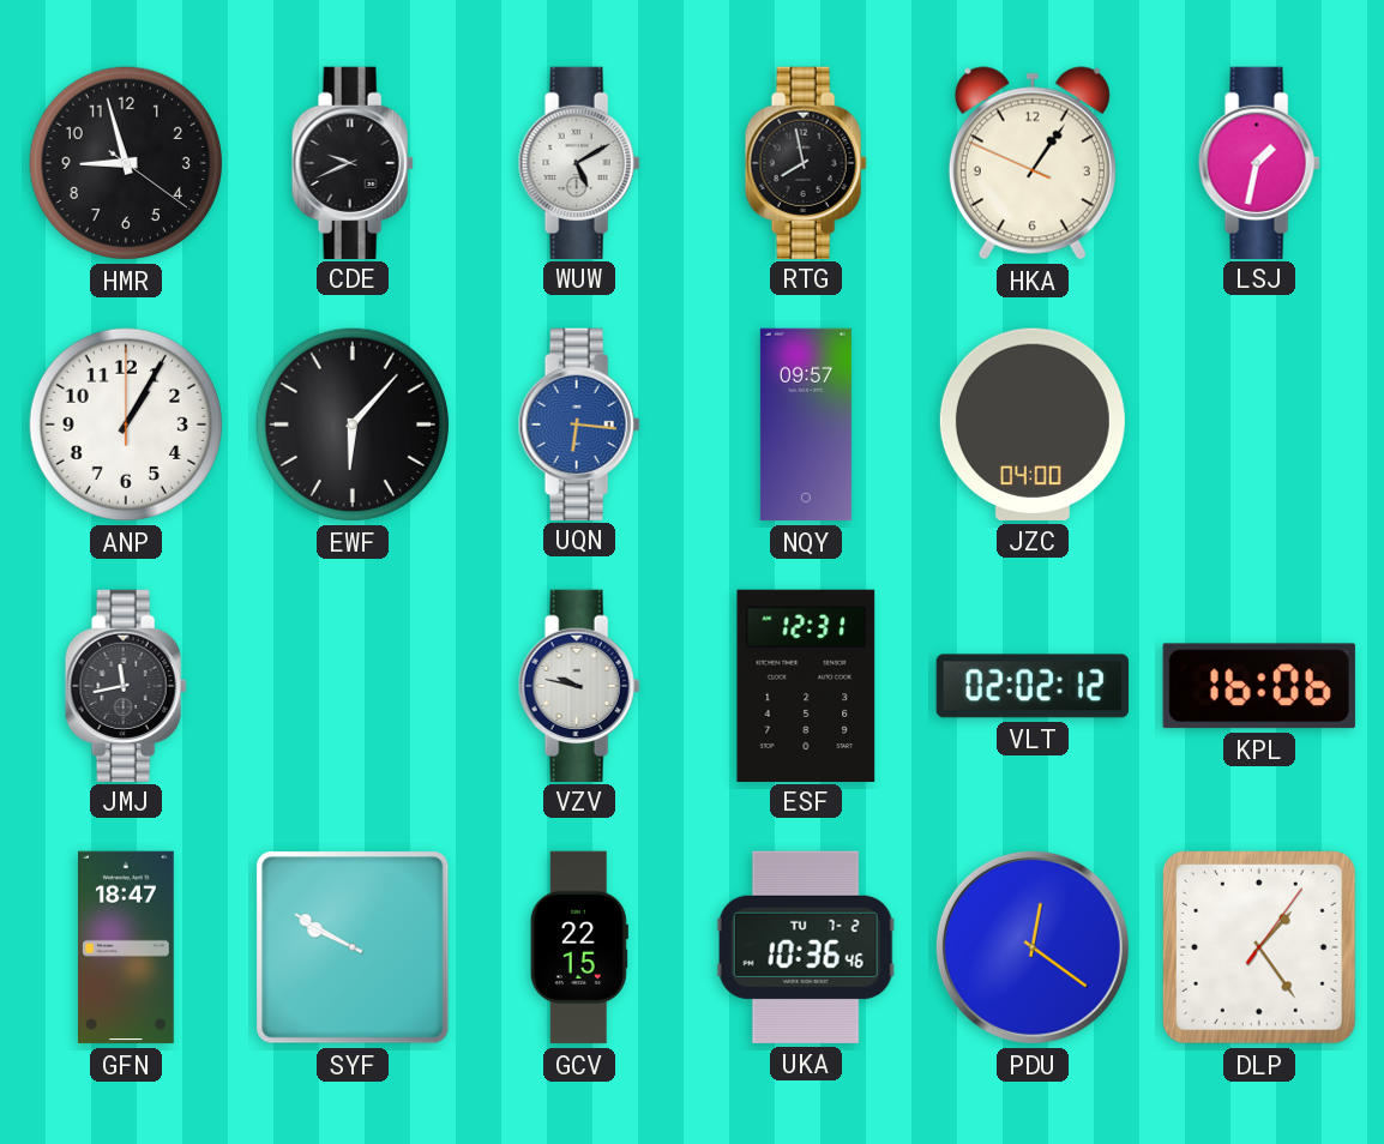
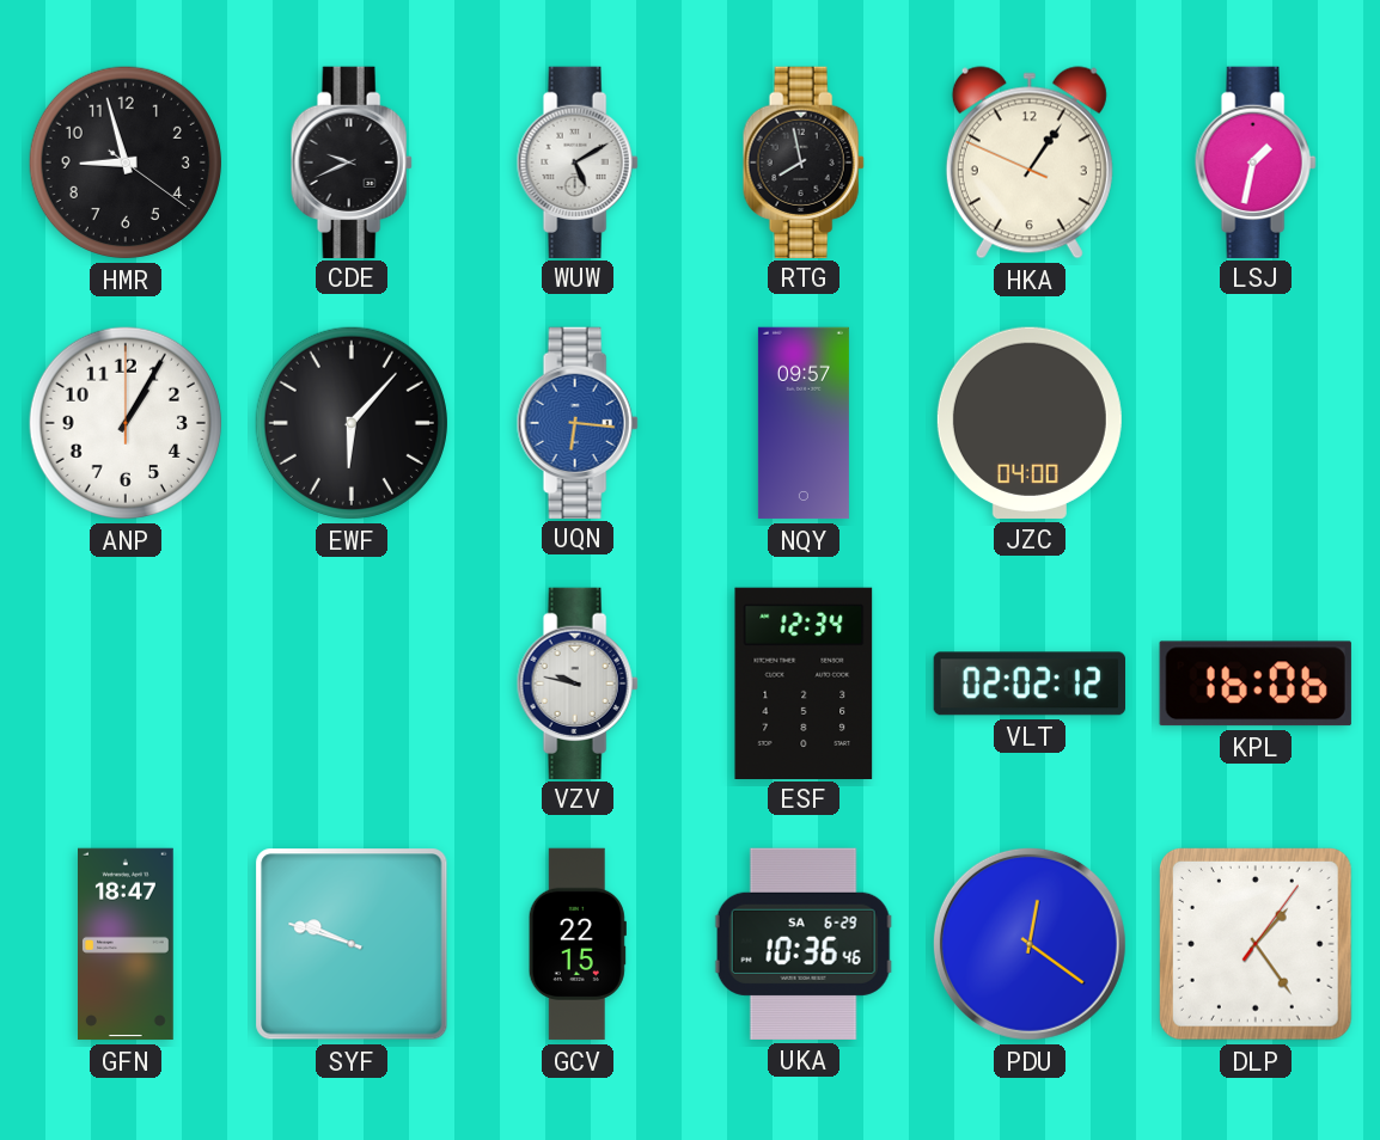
JMJ: 11:43 -> none (126, 685)
ESF: 12:31 -> 12:34 (804, 682)
SYF: 9:50 -> 9:48 (352, 944)
UKA date: TU 7-2 -> SA 6-29 (804, 944)
